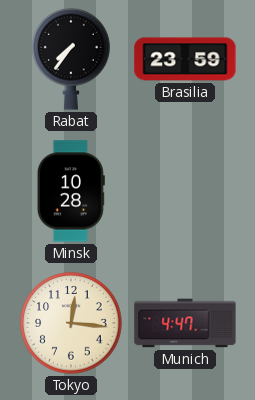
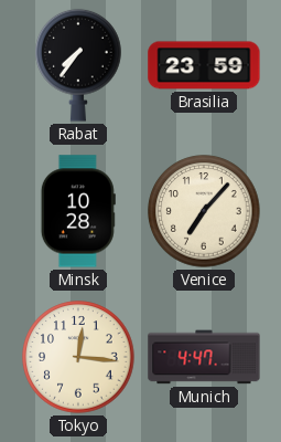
Venice: none -> 7:07 (204, 211)
